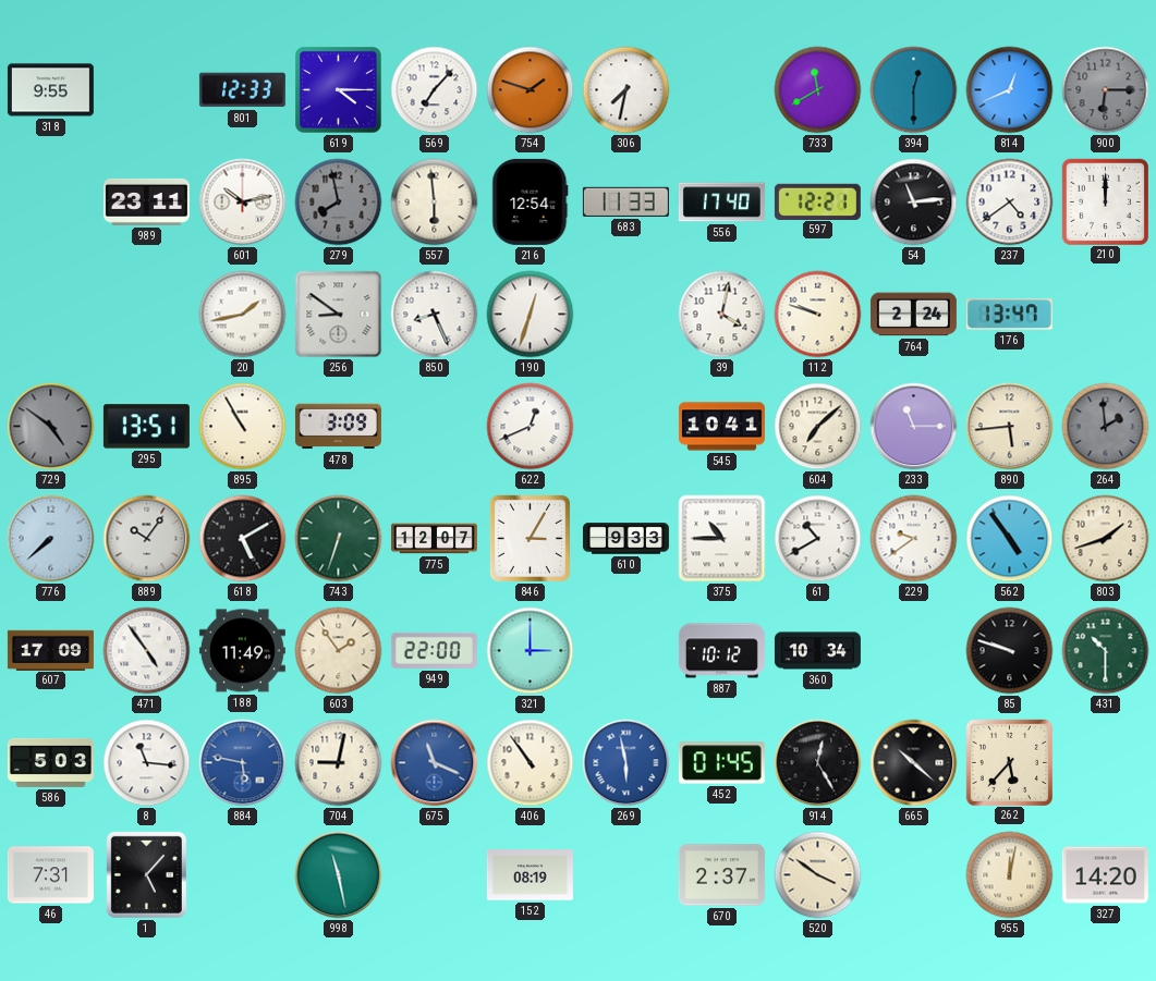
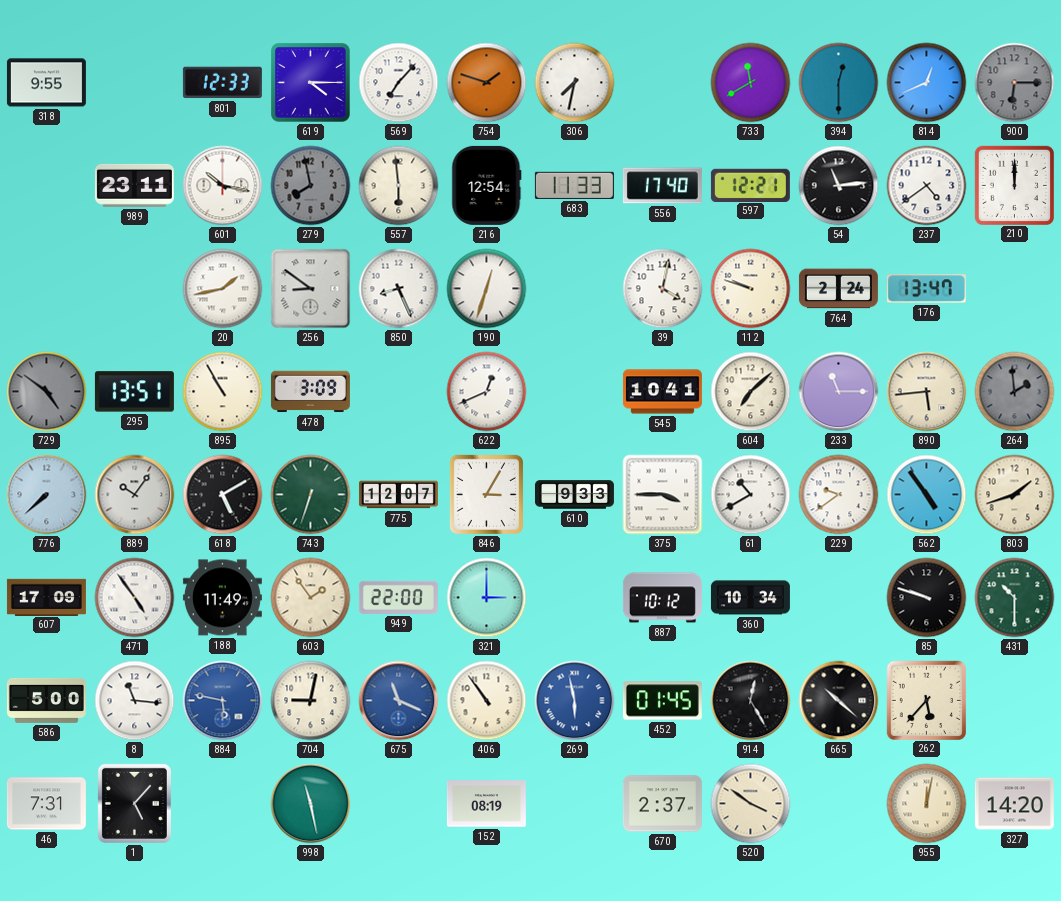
601: 10:13 -> 10:17 (223, 186)
375: 10:45 -> 3:45 (663, 495)
586: 5:03 -> 5:00 (46, 700)
